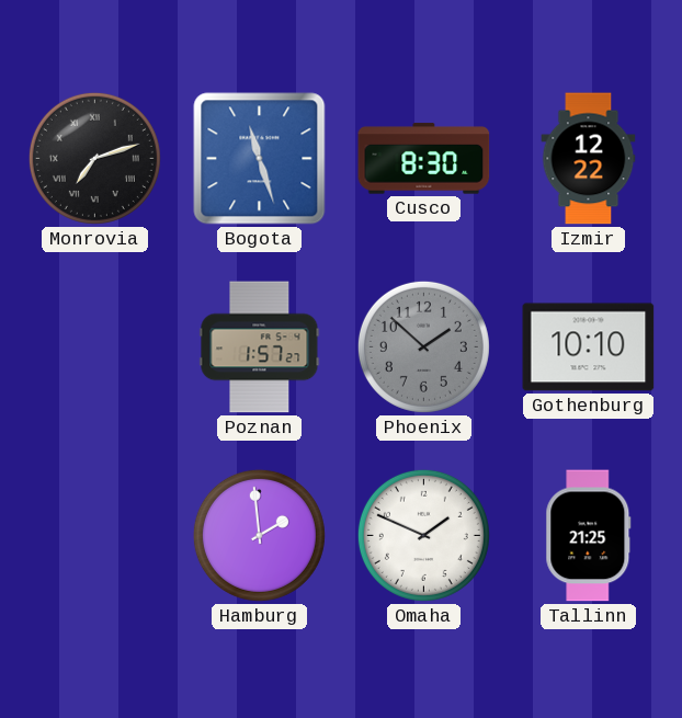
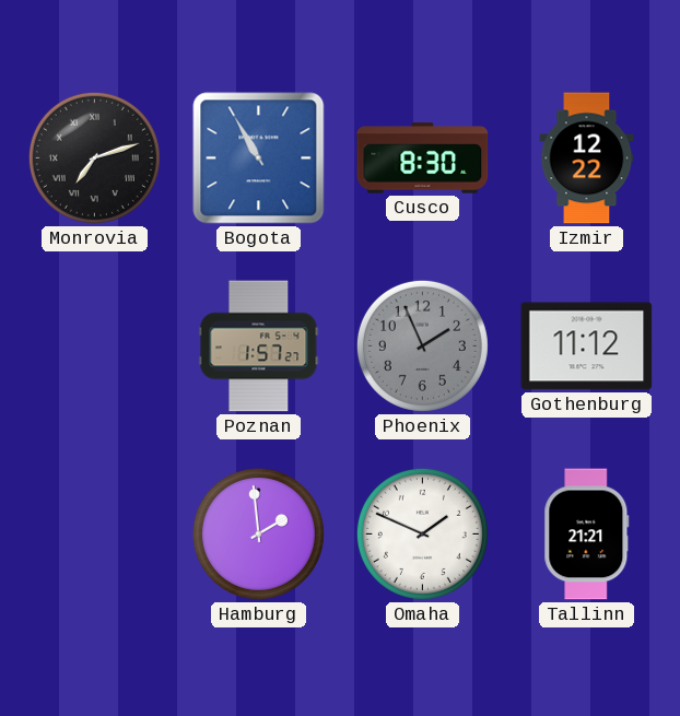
Bogota: 11:27 -> 10:55 (259, 159)
Phoenix: 1:52 -> 1:56 (422, 345)
Gothenburg: 10:10 -> 11:12 (587, 347)
Tallinn: 21:25 -> 21:21 (587, 535)
